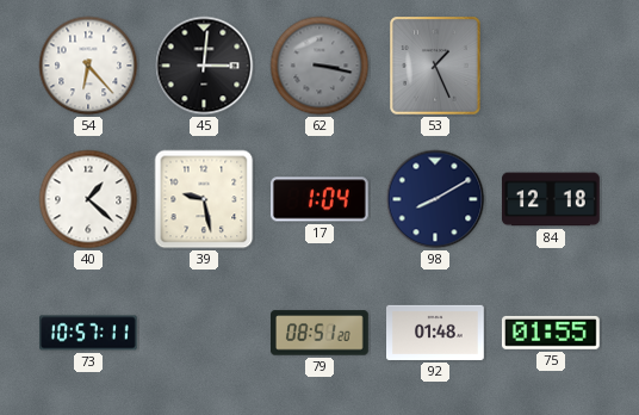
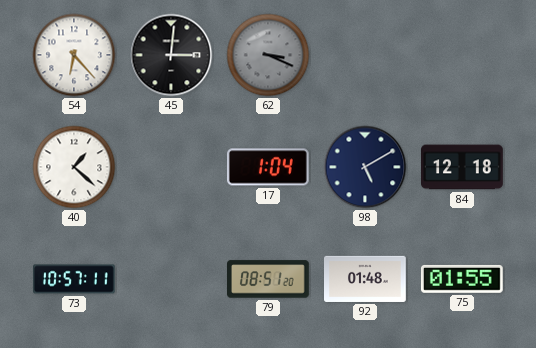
62: 3:17 -> 3:19 (268, 55)
53: 1:26 -> none (435, 66)
39: 9:28 -> none (204, 199)
98: 8:10 -> 5:10 (365, 167)
